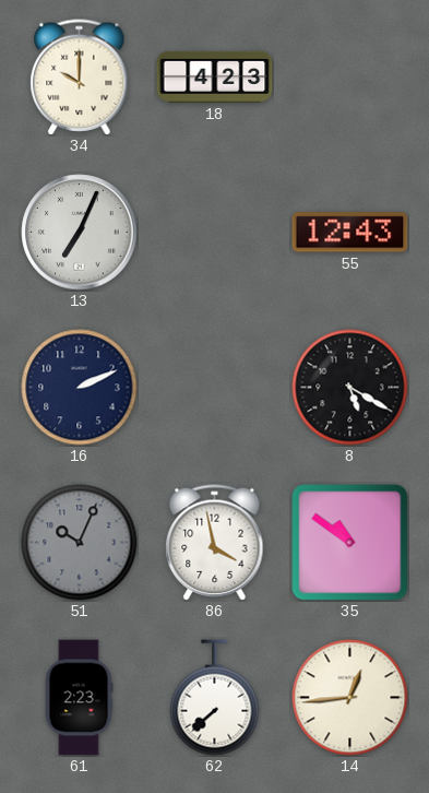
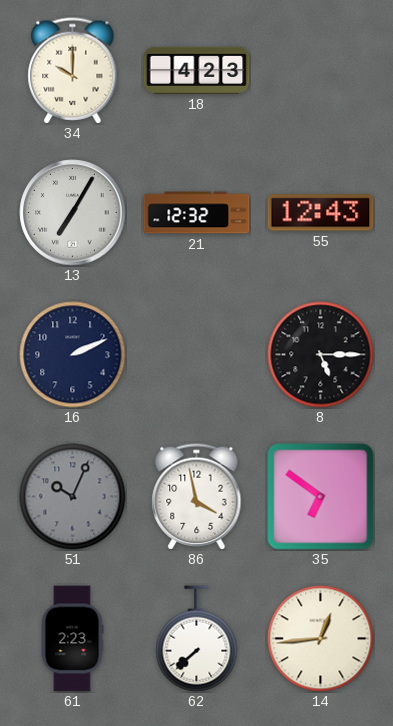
13: 7:04 -> 7:05 (73, 213)
21: none -> 12:32 (197, 213)
8: 5:20 -> 5:15 (321, 355)
35: 10:51 -> 6:51 (321, 497)
